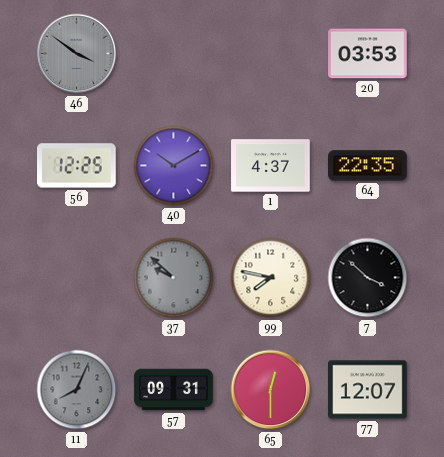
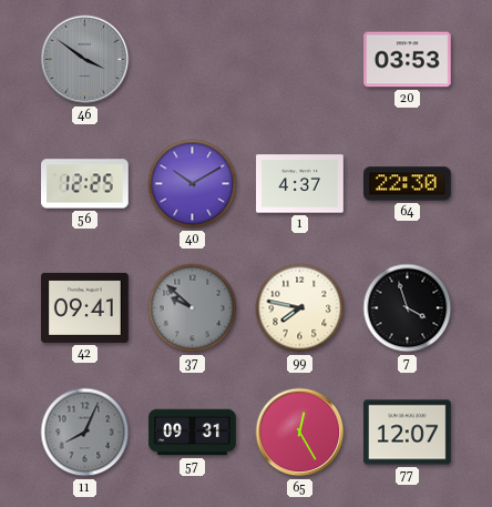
64: 22:35 -> 22:30 (408, 184)
42: none -> 09:41 (85, 307)
7: 3:52 -> 3:57 (408, 308)
65: 12:30 -> 12:25 (300, 433)
